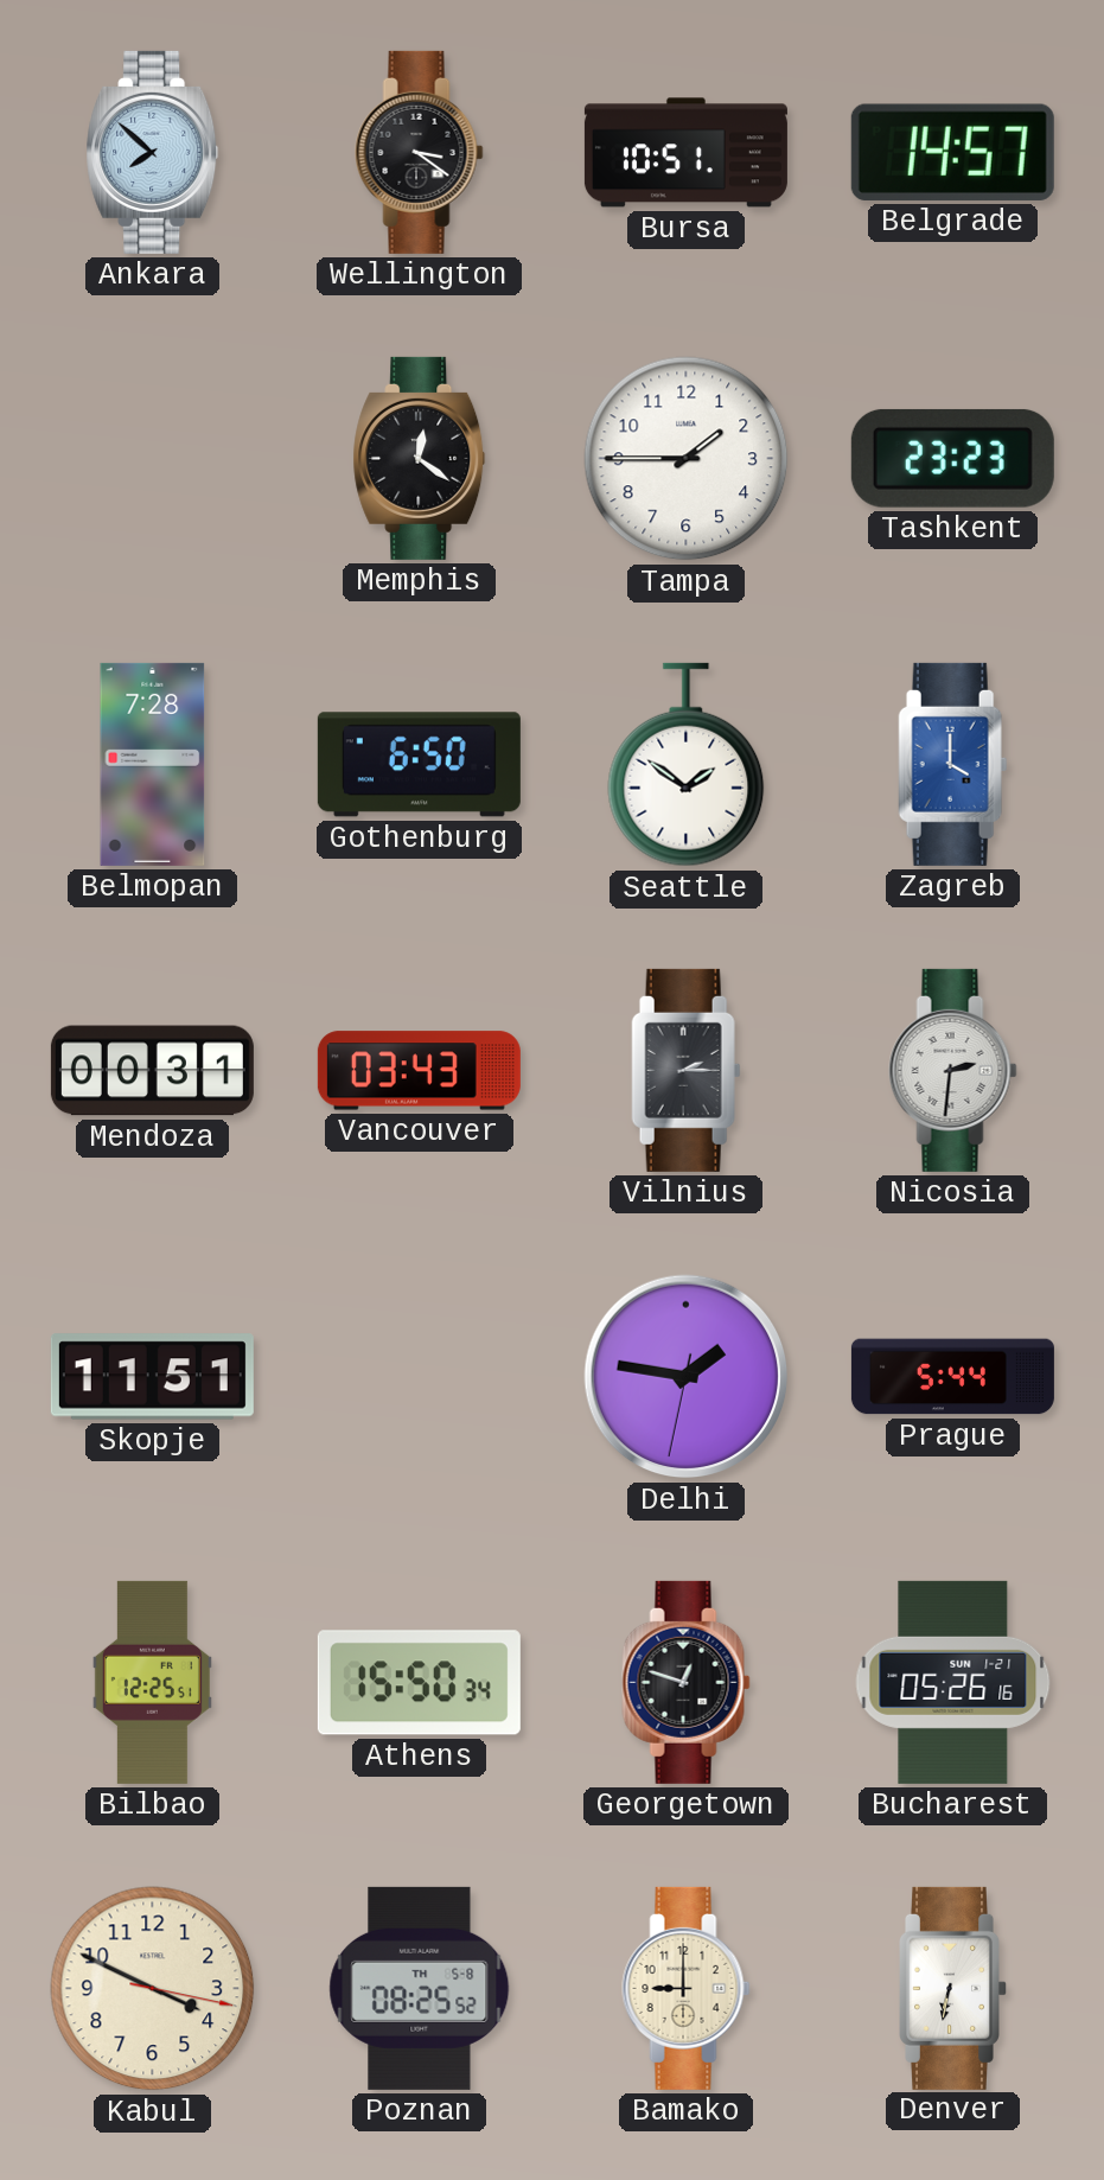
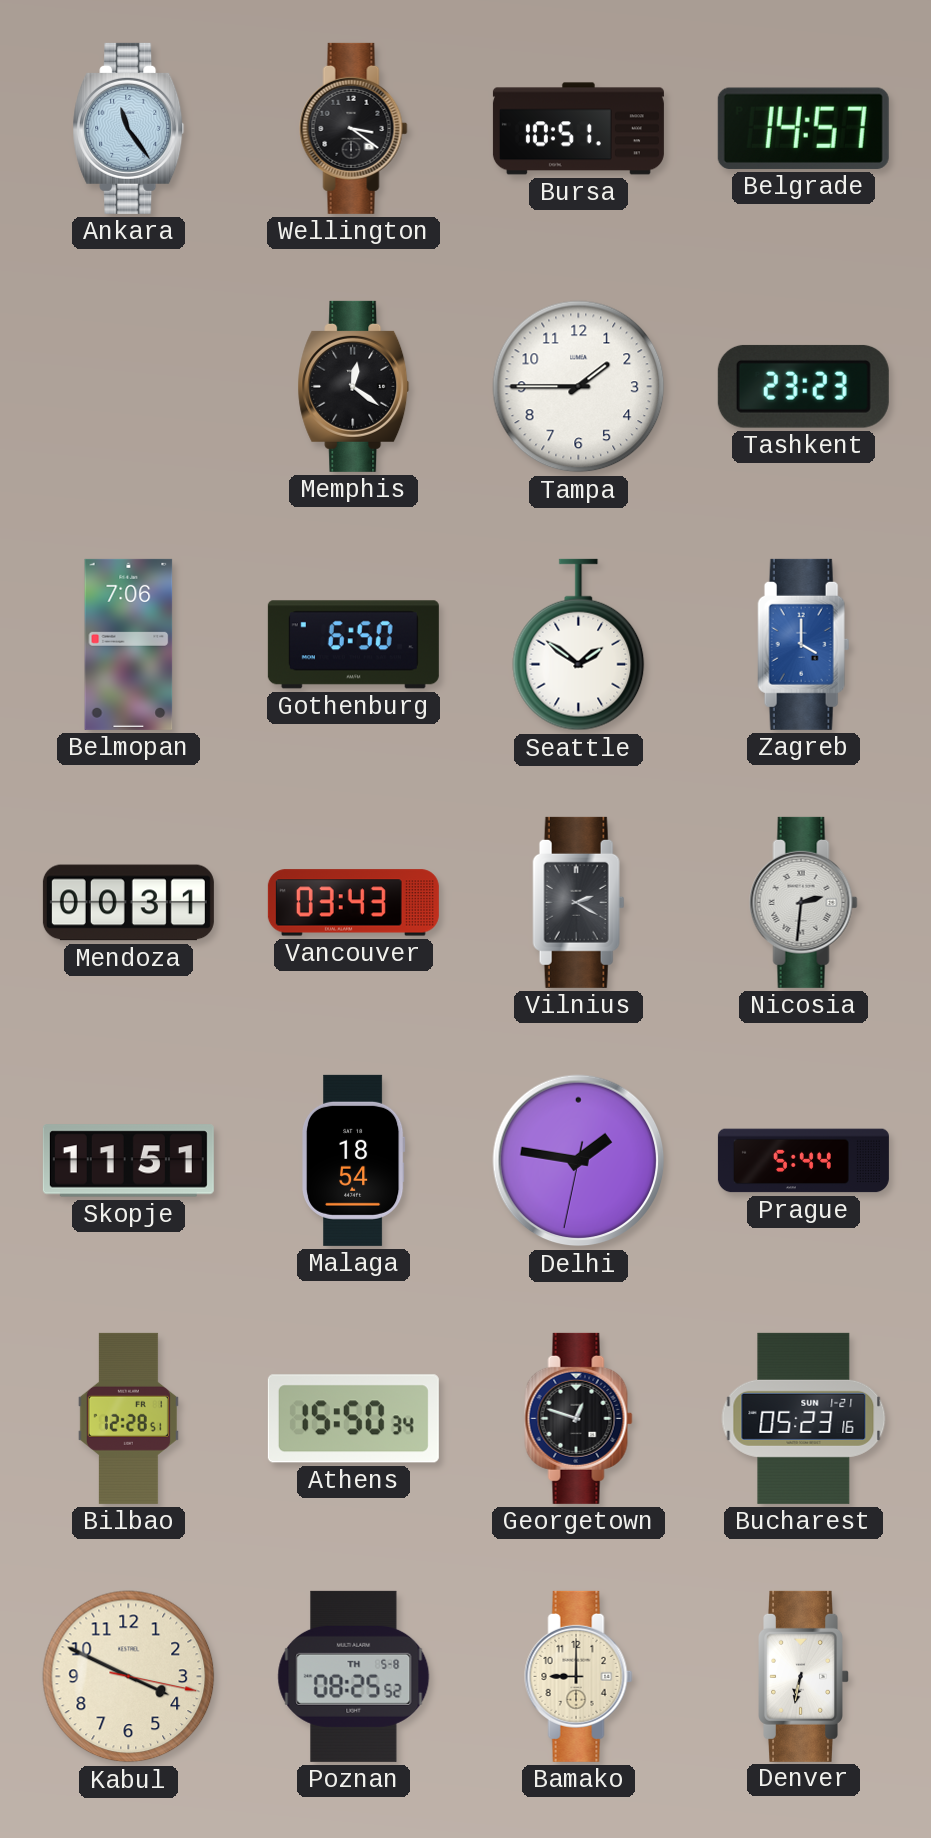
Ankara: 7:52 -> 11:24 (129, 128)
Belmopan: 7:28 -> 7:06 (129, 644)
Vilnius: 2:15 -> 2:20 (579, 902)
Malaga: none -> 18:54 (354, 1160)
Bilbao: 12:25 -> 12:28 (128, 1418)
Bucharest: 05:26 -> 05:23 (804, 1418)
